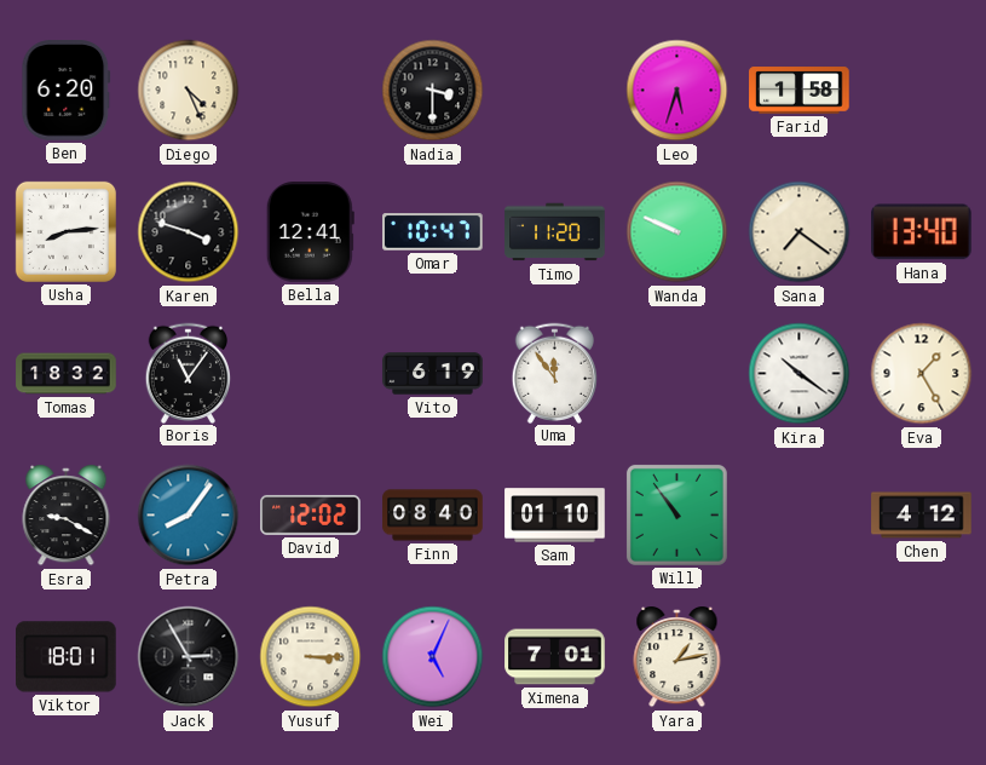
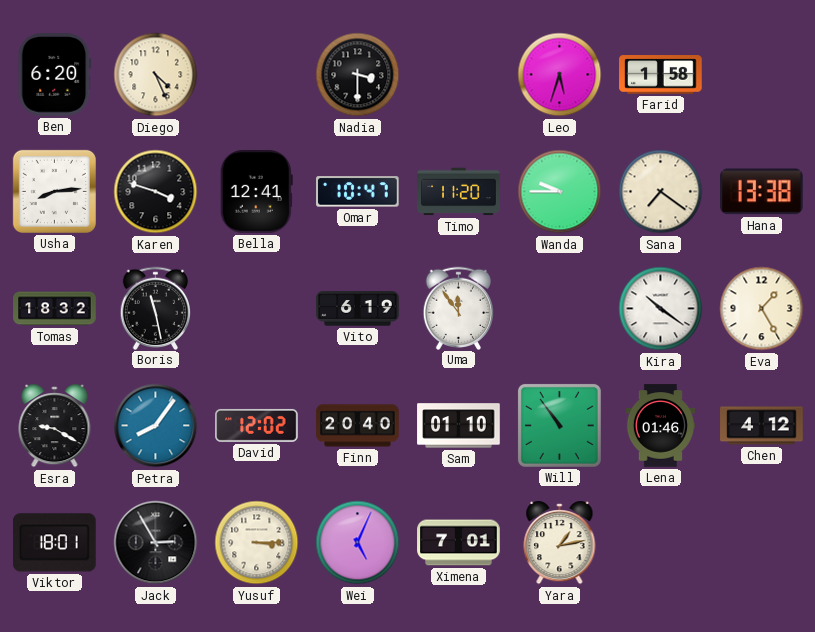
Wanda: 9:49 -> 9:45 (560, 192)
Hana: 13:40 -> 13:38 (762, 192)
Boris: 11:06 -> 11:28 (156, 308)
Finn: 08:40 -> 20:40 (358, 426)
Lena: none -> 01:46 (660, 426)
